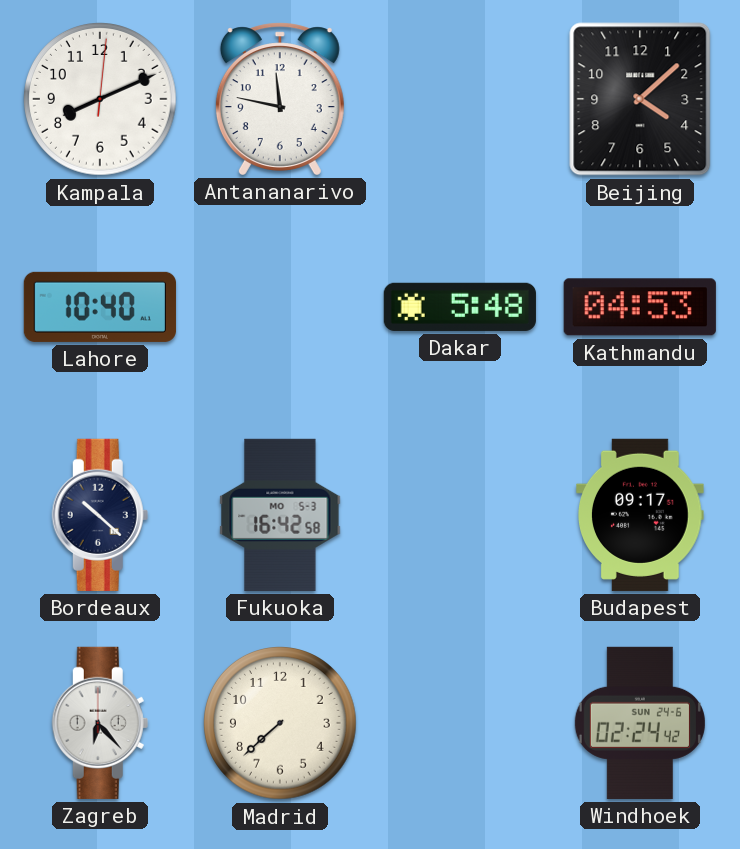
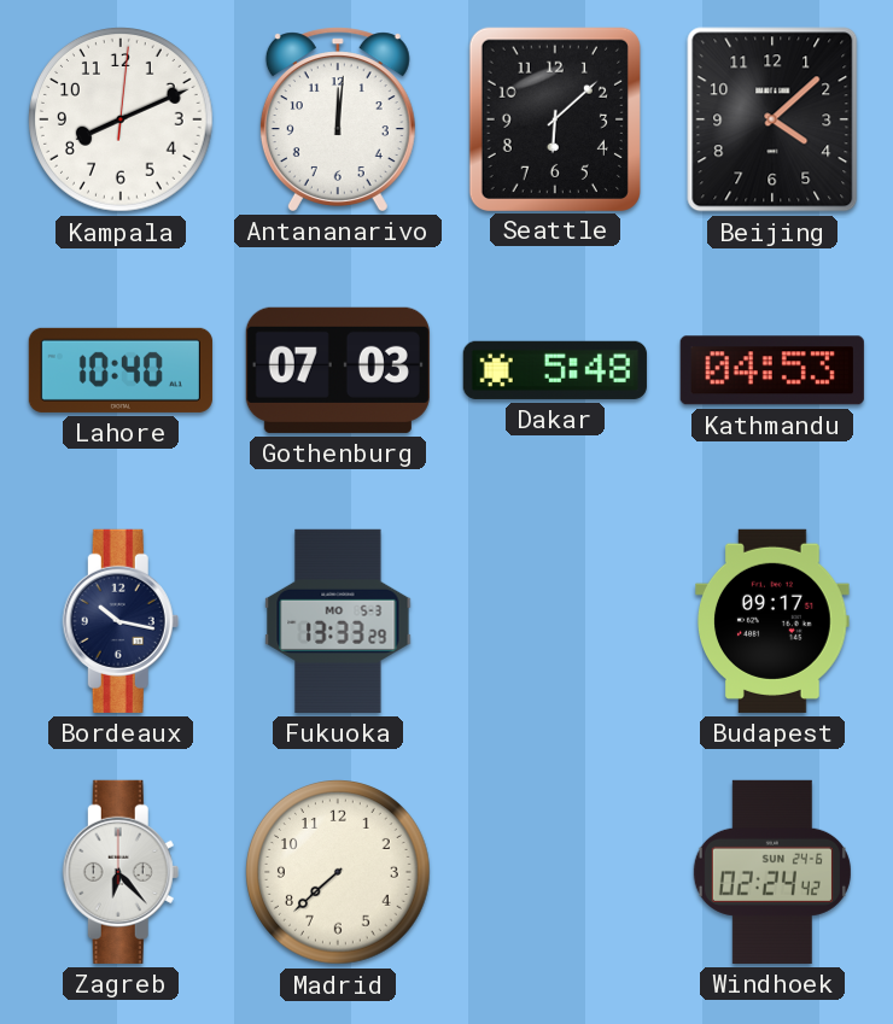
Antananarivo: 11:47 -> 12:01 (338, 119)
Seattle: none -> 6:08 (555, 118)
Gothenburg: none -> 07:03 (338, 370)
Bordeaux: 10:22 -> 10:17 (121, 621)
Fukuoka: 16:42 -> 13:33 (338, 621)
